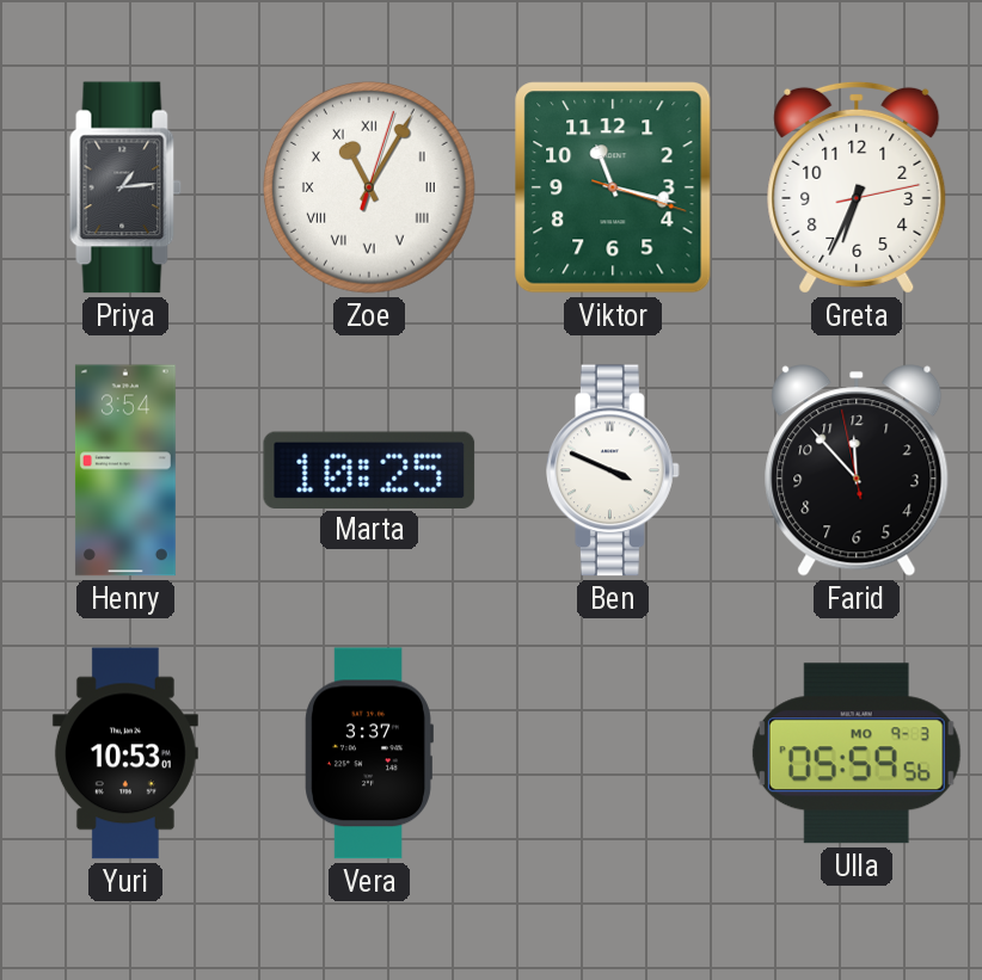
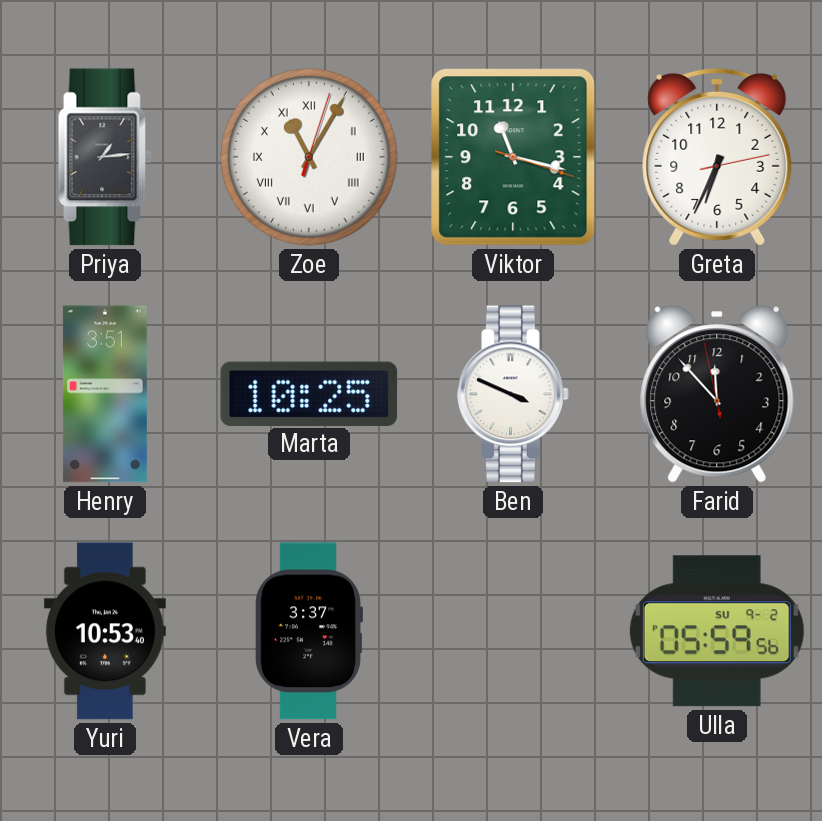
Henry: 3:54 -> 3:51 (105, 394)
Yuri: 10:53:01 -> 10:53:40 (105, 631)
Ulla date: MO 9-3 -> SU 9-2 (717, 631)
